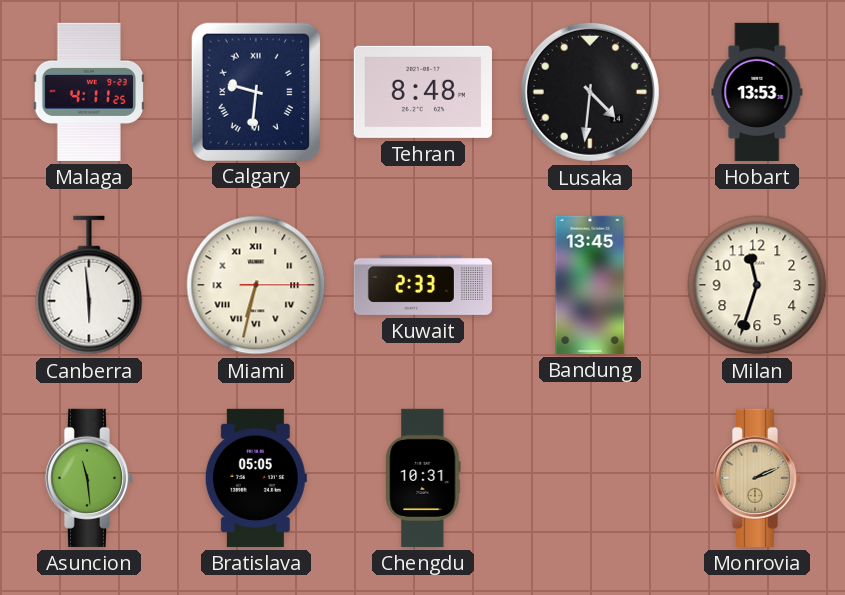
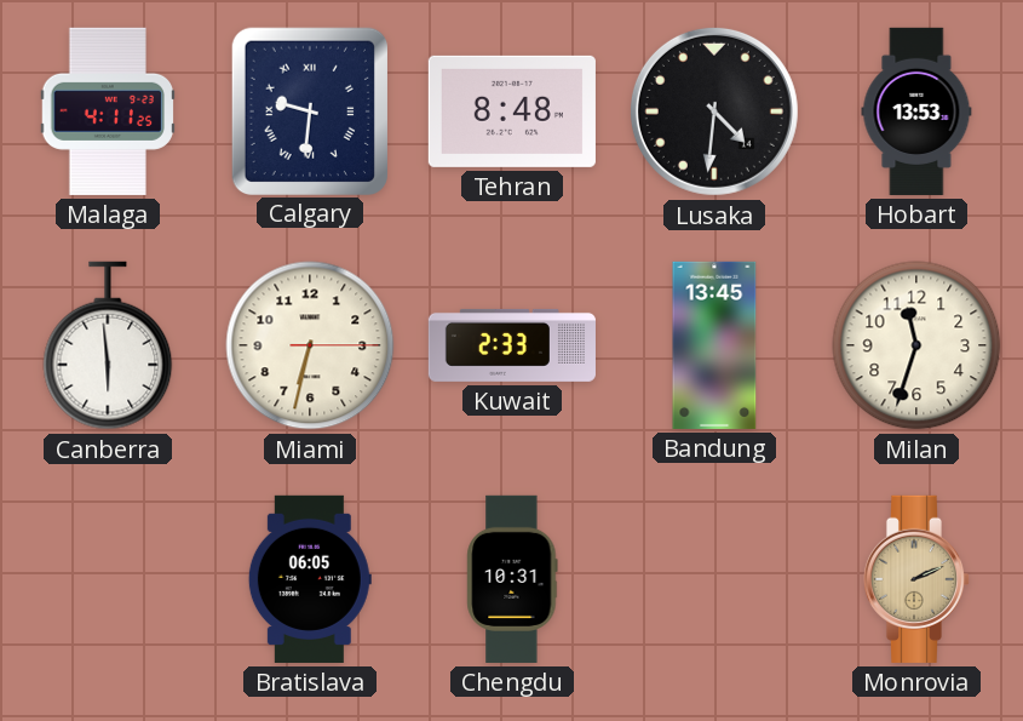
Miami numerals: Roman -> Arabic (310, 345)
Asuncion: 11:29 -> none (89, 478)
Bratislava: 05:05 -> 06:05 (310, 579)
